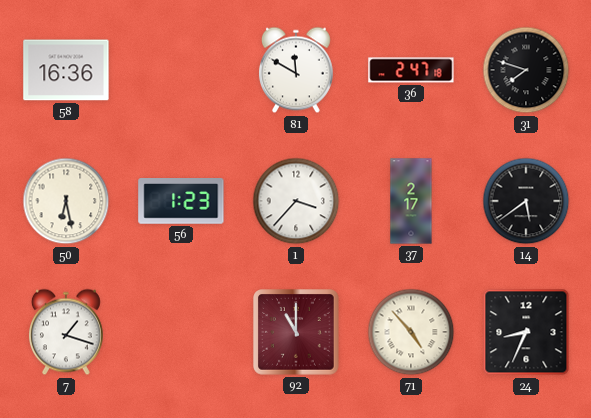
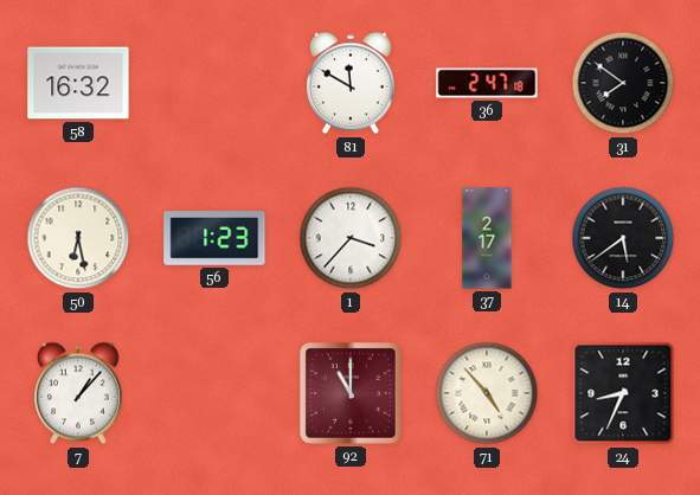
58: 16:36 -> 16:32 (78, 83)
31: 7:48 -> 7:51 (623, 83)
7: 1:18 -> 1:07 (78, 393)
